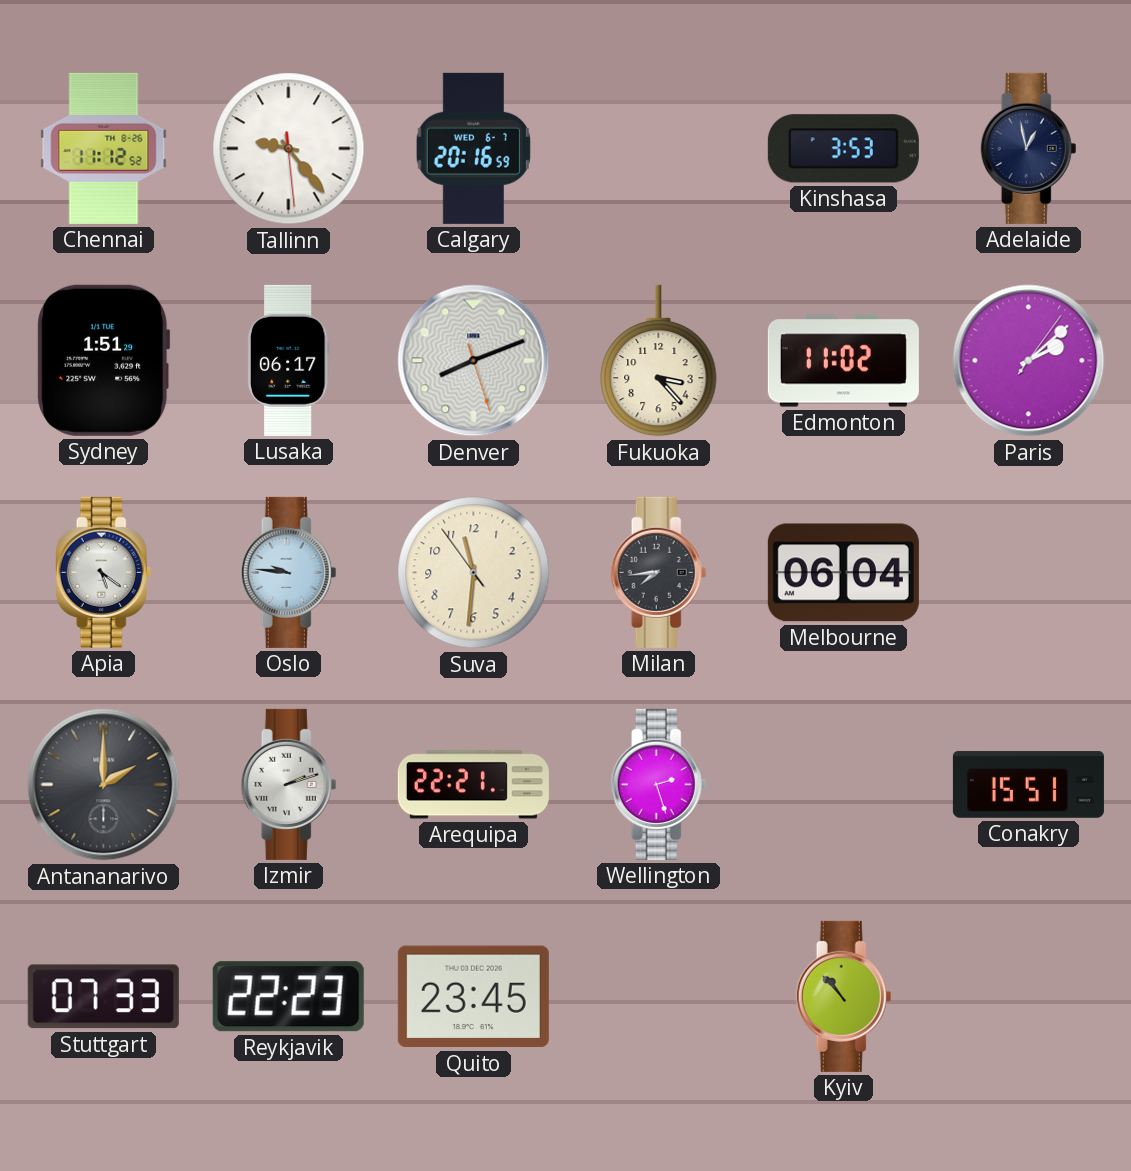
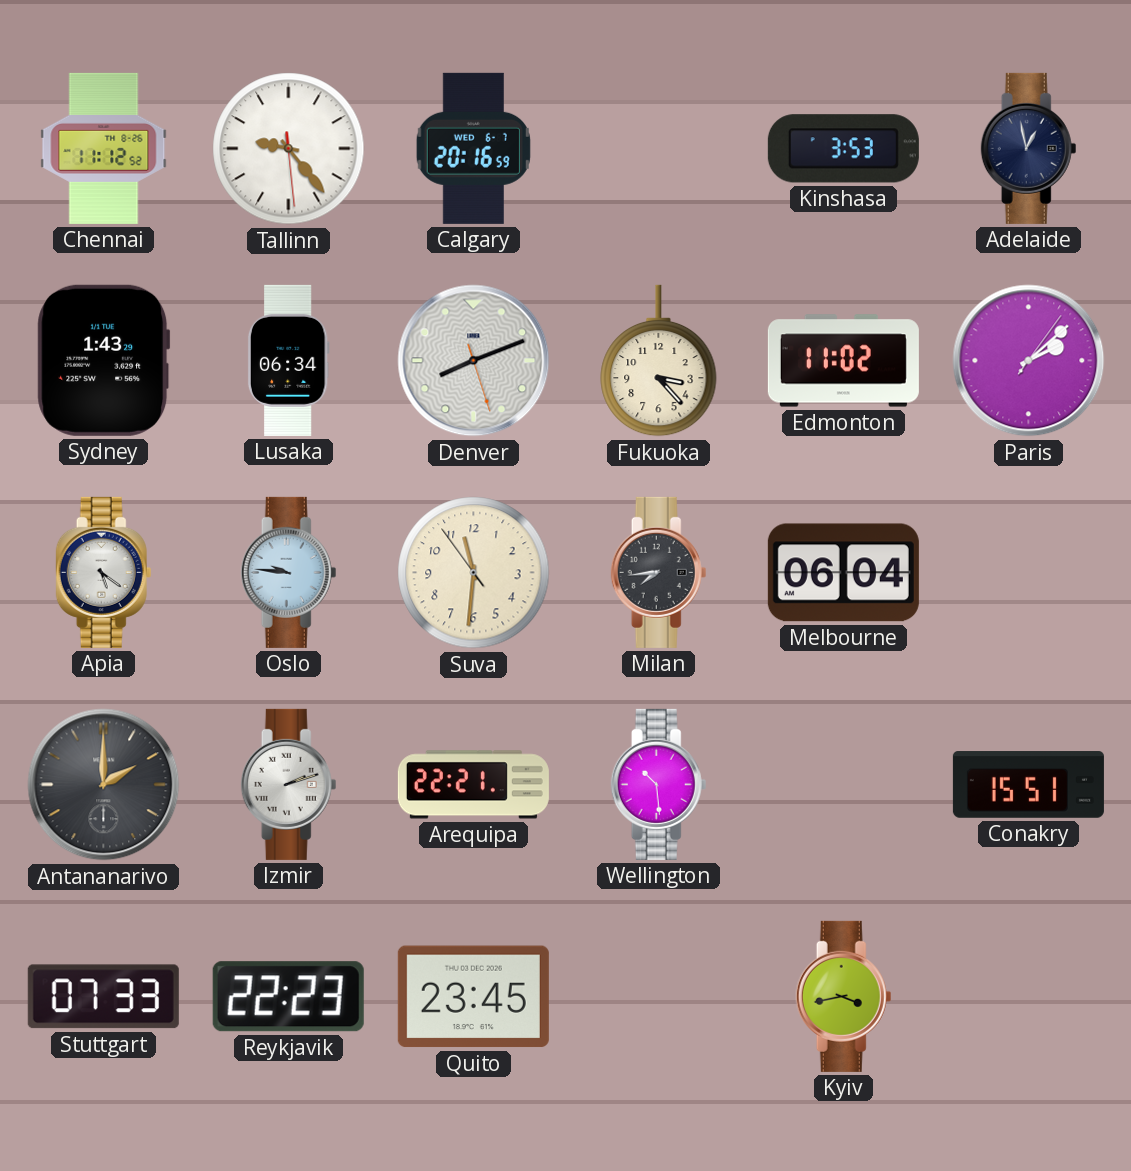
Sydney: 1:51 -> 1:43 (104, 360)
Lusaka: 06:17 -> 06:34 (288, 360)
Wellington: 2:27 -> 10:29 (659, 784)
Kyiv: 10:53 -> 3:43 (844, 996)
